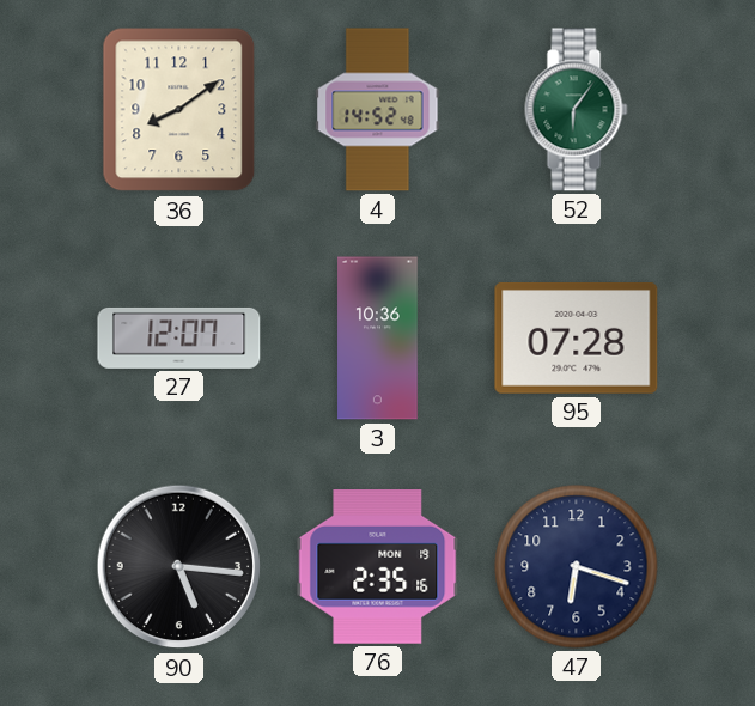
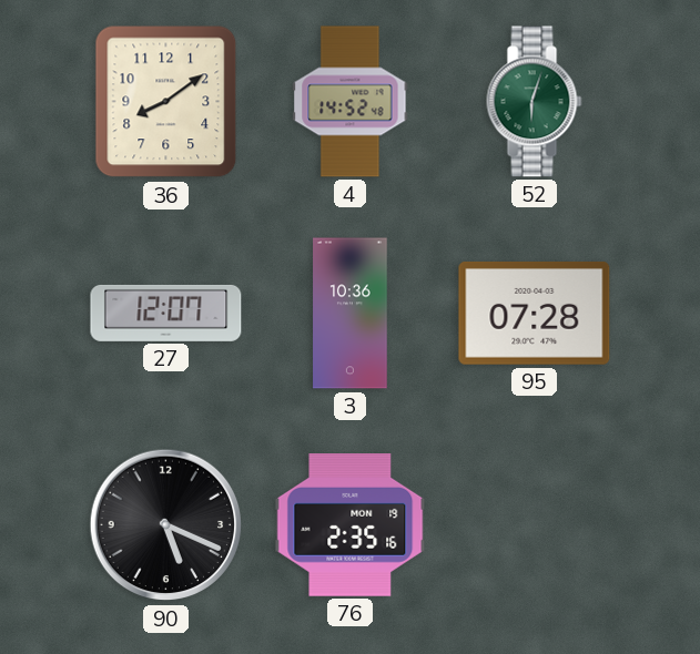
52: 6:06 -> 6:03 (535, 102)
90: 5:16 -> 5:19 (166, 525)
47: 6:18 -> none (577, 567)
